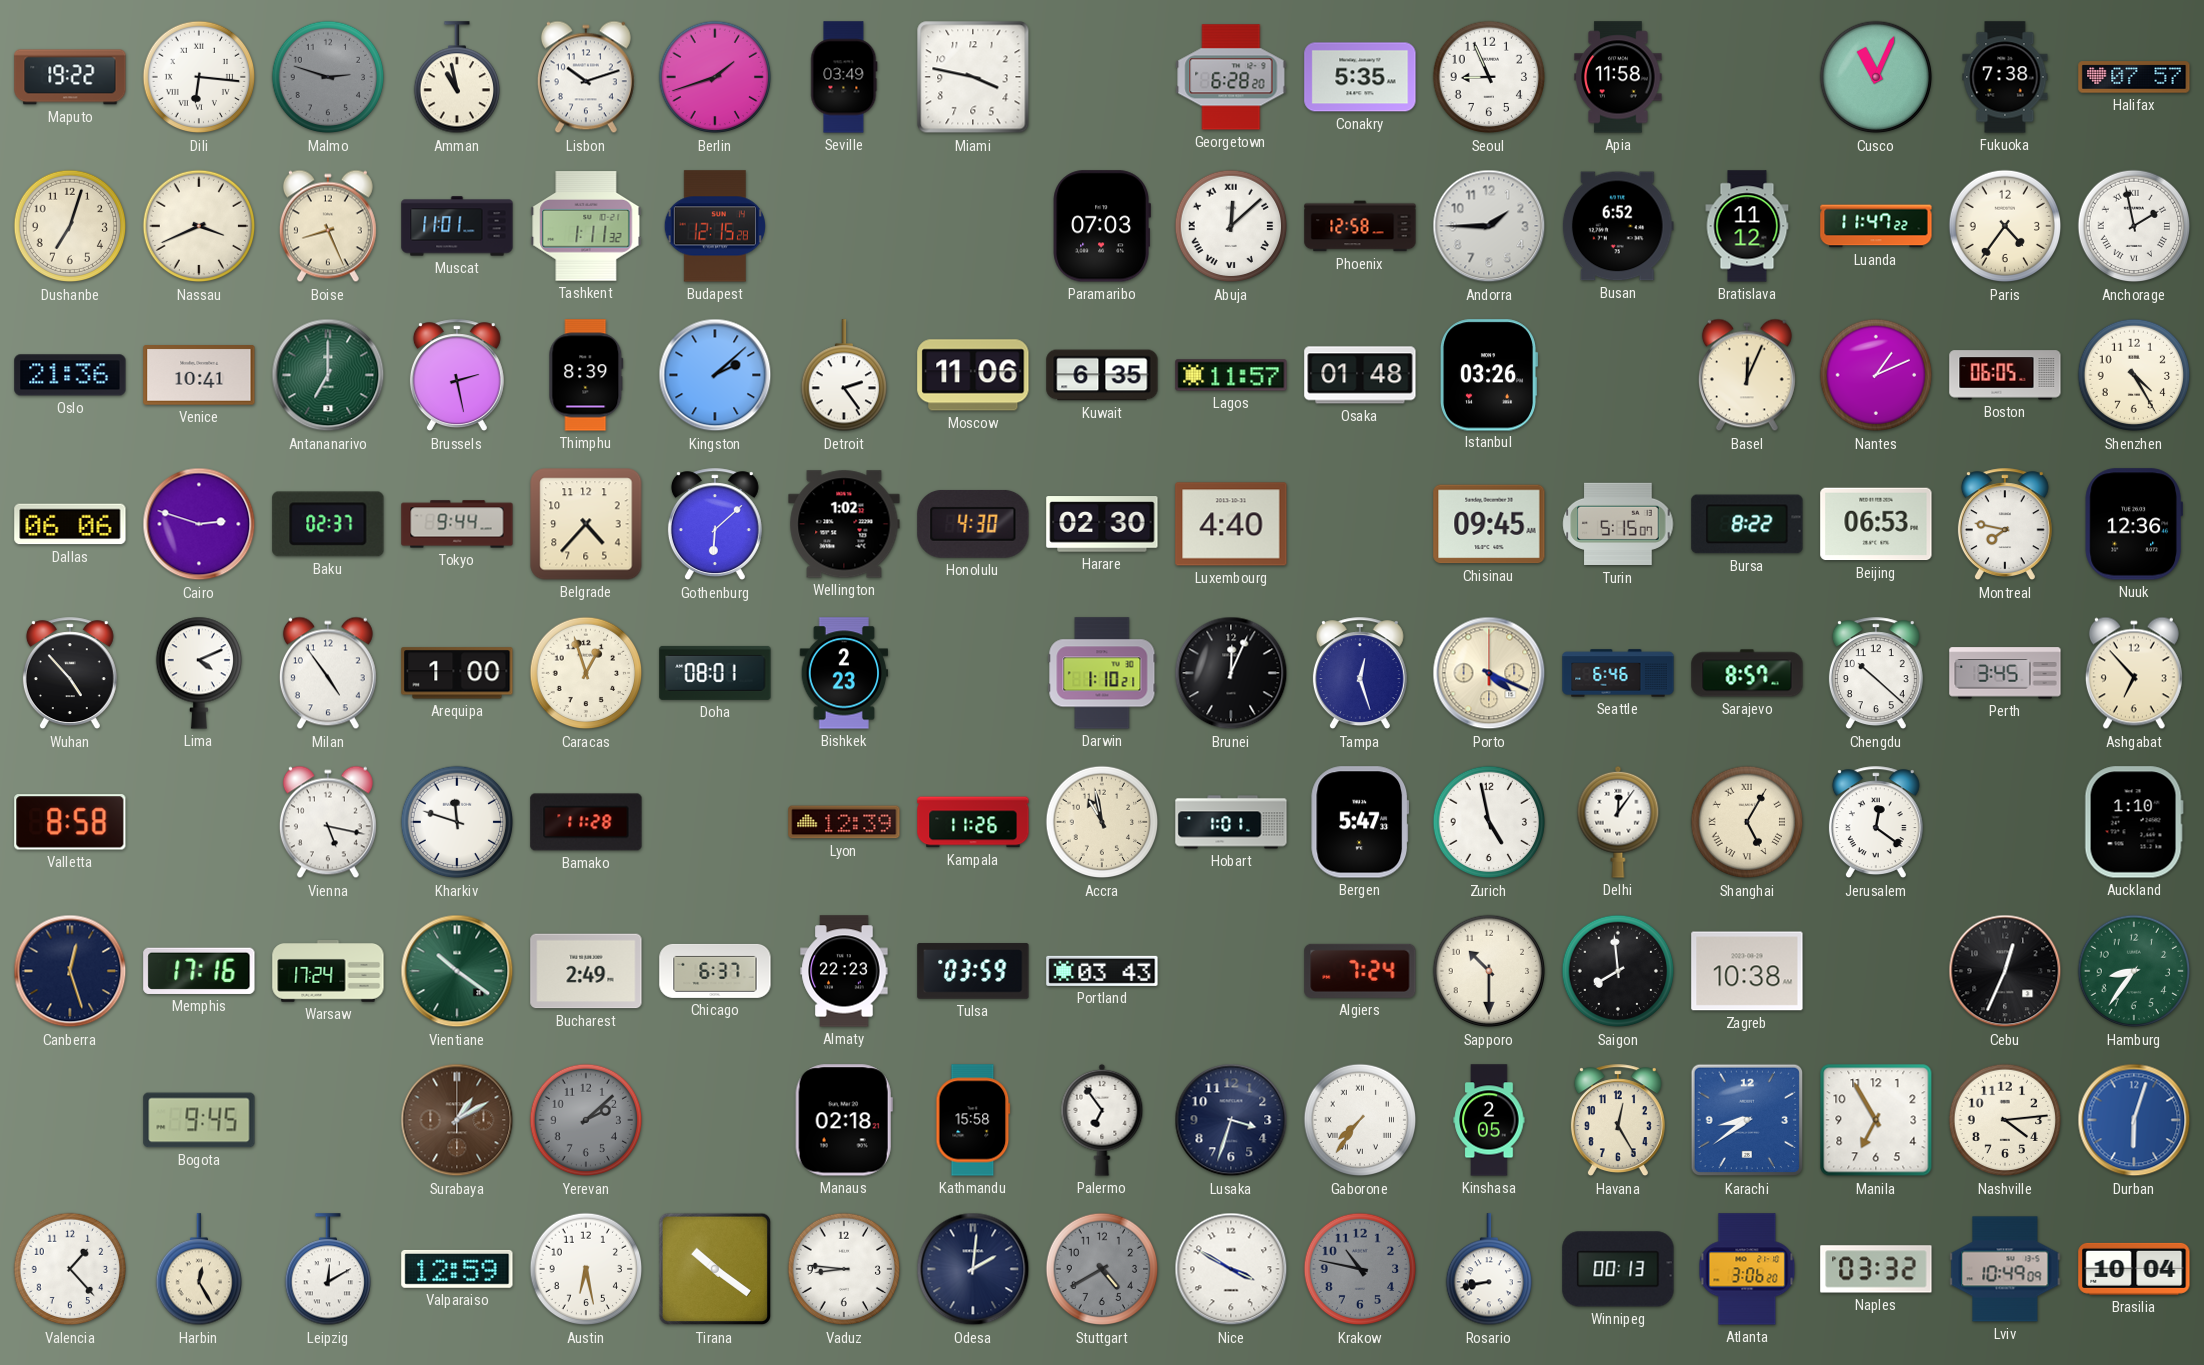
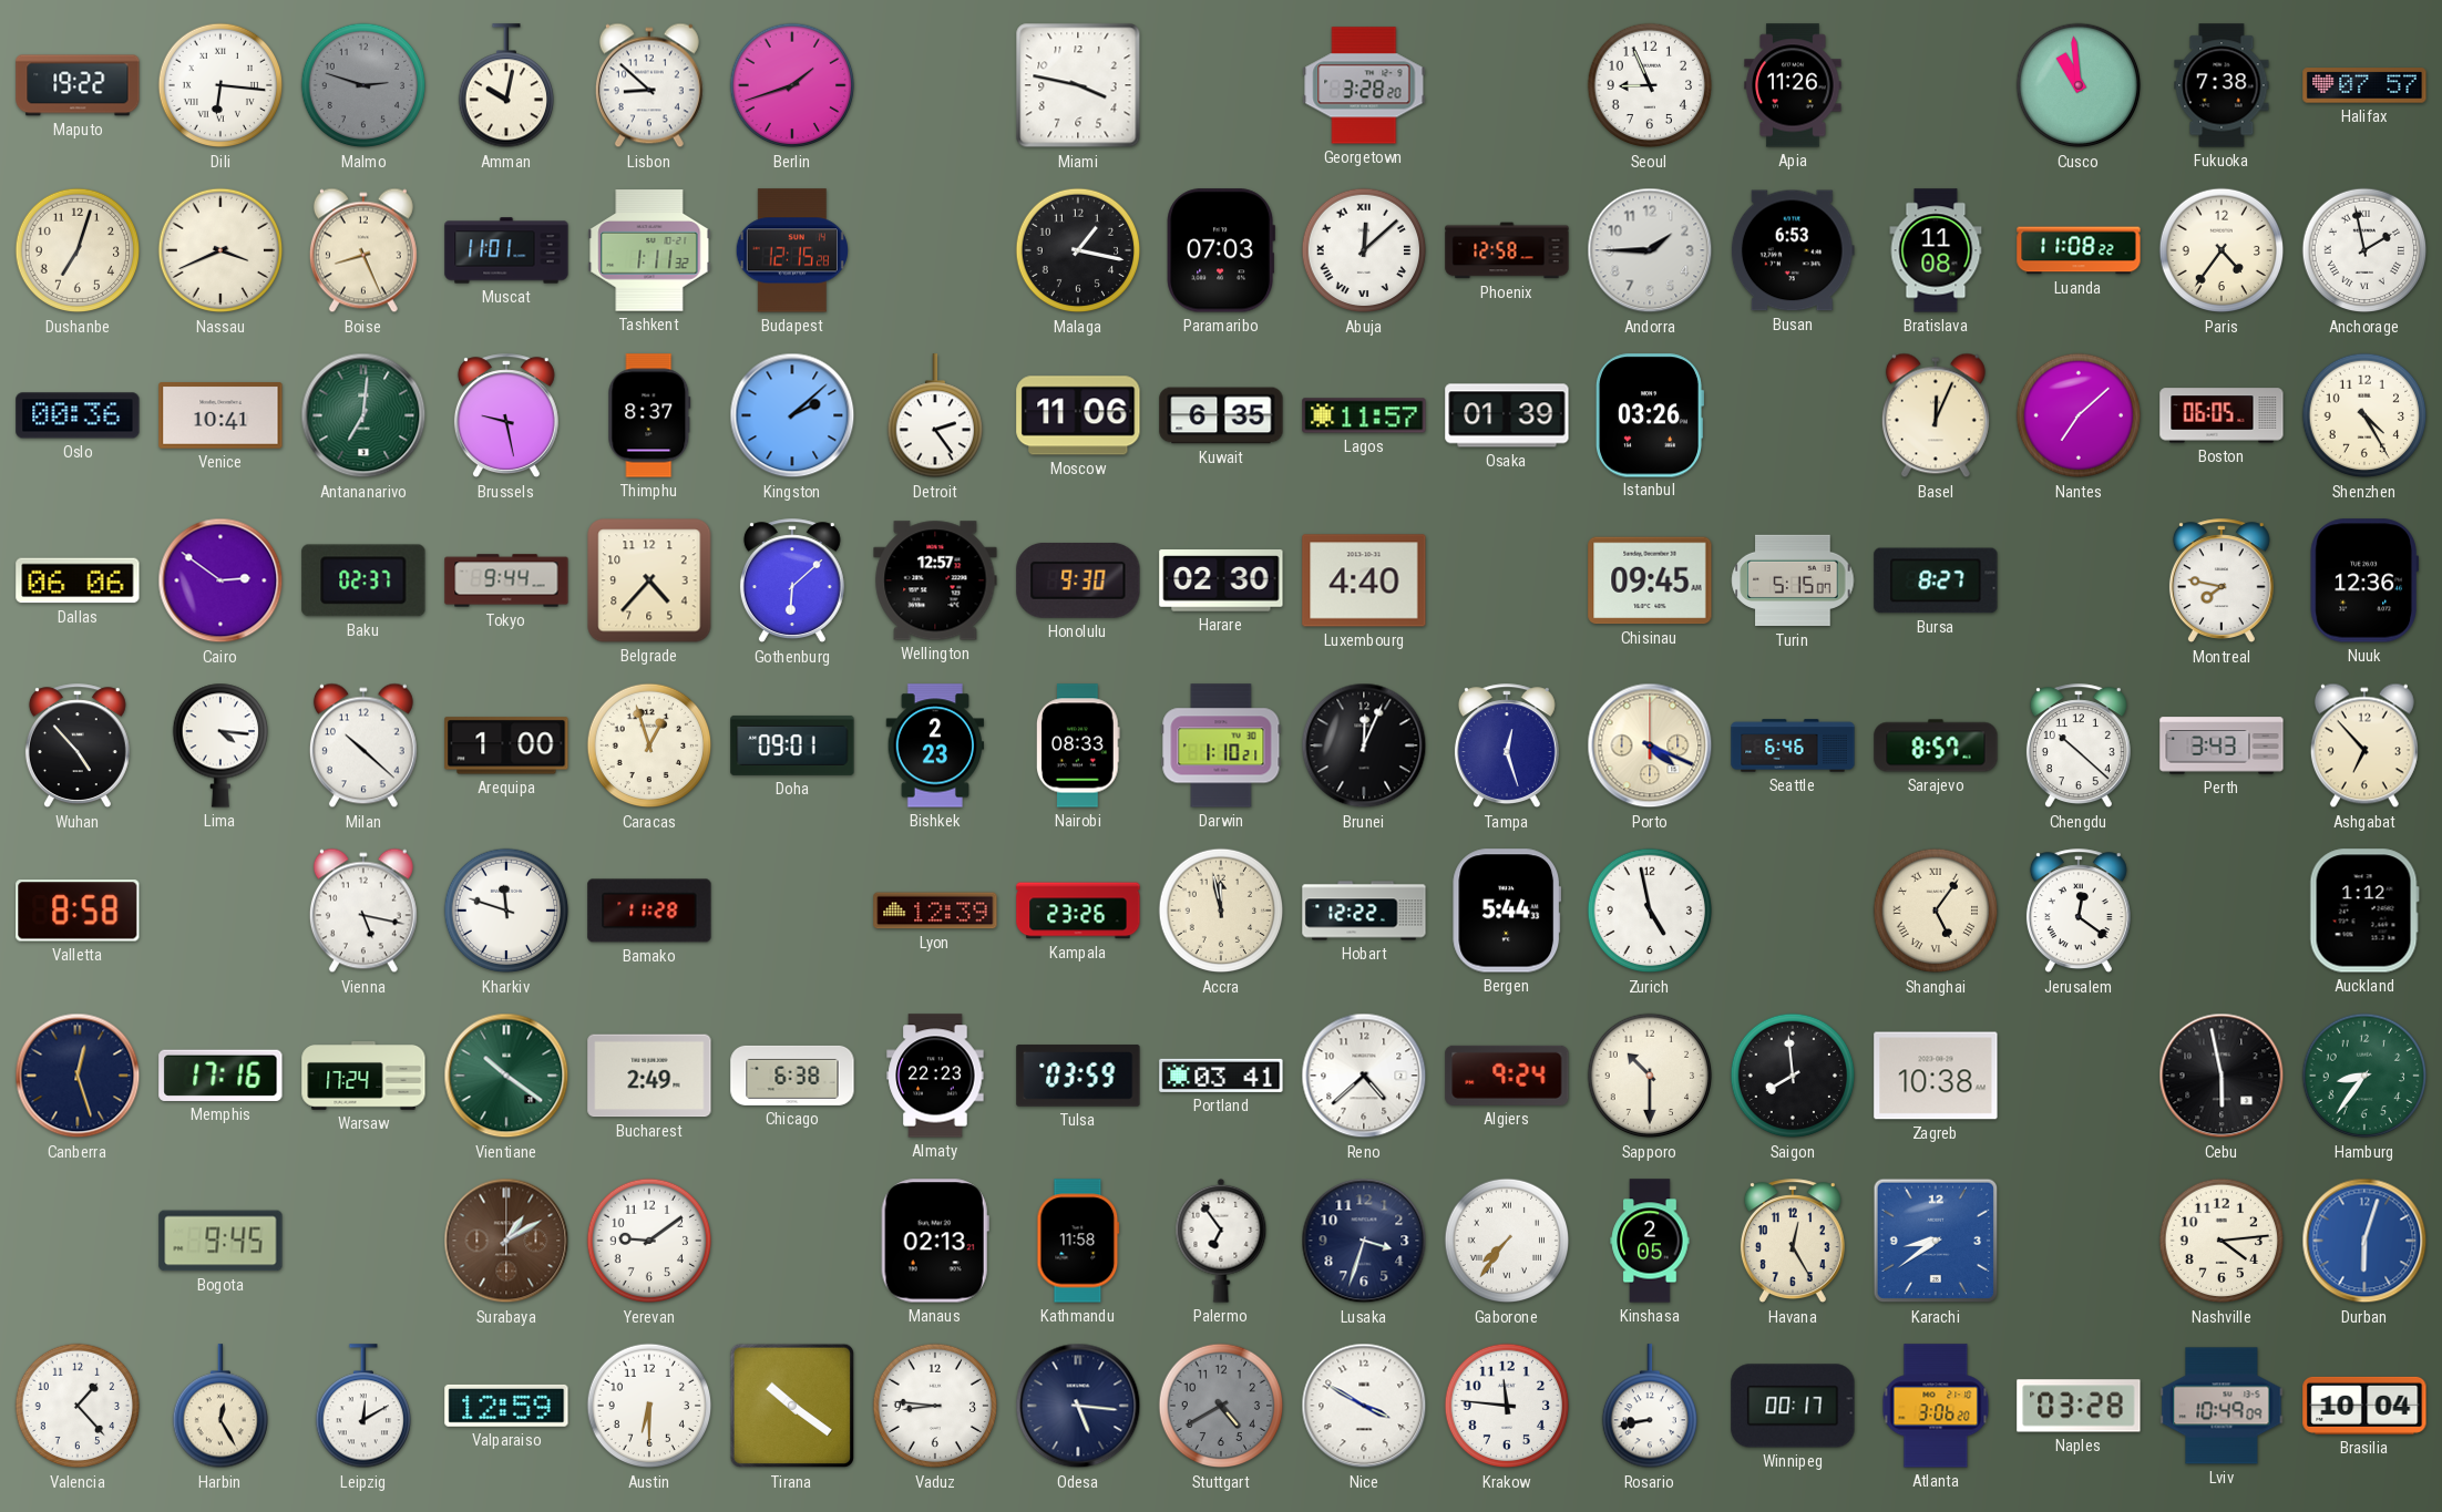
Amman: 10:58 -> 10:02 (505, 86)
Lisbon: 10:12 -> 8:52 (649, 85)
Seville: 03:49 -> none (844, 77)
Georgetown: 6:28 -> 3:28 (1364, 85)
Conakry: 5:35 -> none (1360, 77)
Apia: 11:58 -> 11:26 (1793, 85)
Cusco: 11:04 -> 10:59 (2079, 85)
Malaga: none -> 1:17 (1078, 250)
Busan: 6:52 -> 6:53 (1793, 250)
Bratislava: 11:12 -> 11:08 (1936, 250)
Luanda: 11:47 -> 11:08 (2079, 250)
Oslo: 21:36 -> 00:36 (78, 415)
Antananarivo: 7:00 -> 7:01 (363, 415)
Brussels: 2:28 -> 9:28 (506, 416)
Thimphu: 8:39 -> 8:37 (649, 415)
Osaka: 01:48 -> 01:39 (1507, 415)
Nantes: 1:11 -> 7:08 (2079, 415)
Cairo: 2:48 -> 2:51 (220, 580)
Wellington: 1:02 -> 12:57 (935, 580)
Honolulu: 4:30 -> 9:30 (1078, 580)
Bursa: 8:22 -> 8:27 (1936, 580)
Beijing: 06:53 -> none (1876, 524)
Lima: 4:11 -> 4:16 (219, 745)
Milan: 4:54 -> 10:22 (363, 745)
Doha: 08:01 -> 09:01 (792, 745)
Nairobi: none -> 08:33 (1078, 745)
Perth: 3:45 -> 3:43 (2222, 745)
Kampala: 11:26 -> 23:26 (1078, 911)
Accra: 10:58 -> 11:58 (1221, 911)
Hobart: 1:01 -> 12:22 (1364, 911)
Bergen: 5:47 -> 5:44 (1507, 911)
Delhi: 12:06 -> none (1618, 822)
Shanghai: 5:05 -> 5:06 (1936, 911)
Auckland: 1:10 -> 1:12 (2364, 911)
Chicago: 6:37 -> 6:38 (792, 1076)
Portland: 03:43 -> 03:41 (1221, 1076)
Reno: none -> 4:38 (1364, 1076)
Algiers: 7:24 -> 9:24 (1507, 1076)
Cebu: 12:34 -> 5:58 (2222, 1076)
Yerevan: 2:08 -> 9:09 (649, 1241)
Yerevan dial: grey -> white (649, 1241)
Manaus: 02:18 -> 02:13 (935, 1241)
Kathmandu: 15:58 -> 11:58 (1078, 1241)
Manila: 6:55 -> none (1876, 1120)
Austin: 6:28 -> 6:30 (649, 1406)
Odesa: 2:01 -> 5:16 (1078, 1406)
Krakow: 10:47 -> 11:46 (1507, 1406)
Krakow dial: grey -> white (1507, 1406)
Winnipeg: 00:13 -> 00:17 (1793, 1406)
Naples: 03:32 -> 03:28 (2079, 1406)
